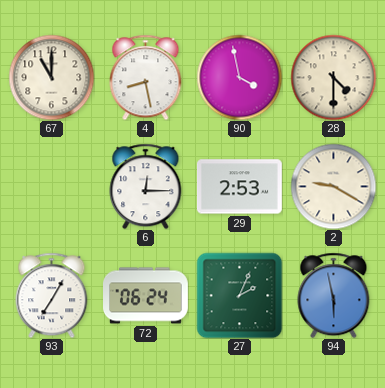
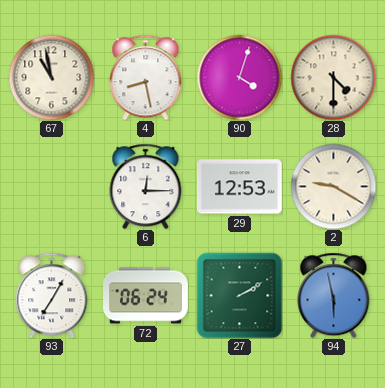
67: 11:00 -> 10:58 (51, 77)
90: 3:58 -> 4:03 (239, 77)
29: 2:53 -> 12:53 (239, 187)
27: 2:04 -> 2:10 (239, 295)
